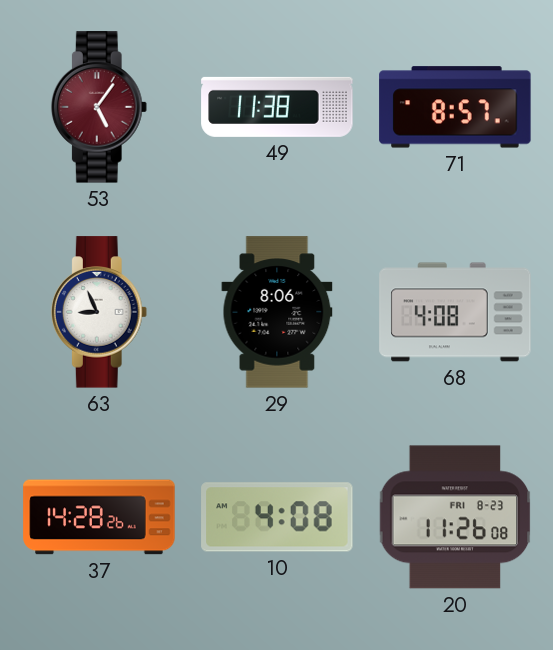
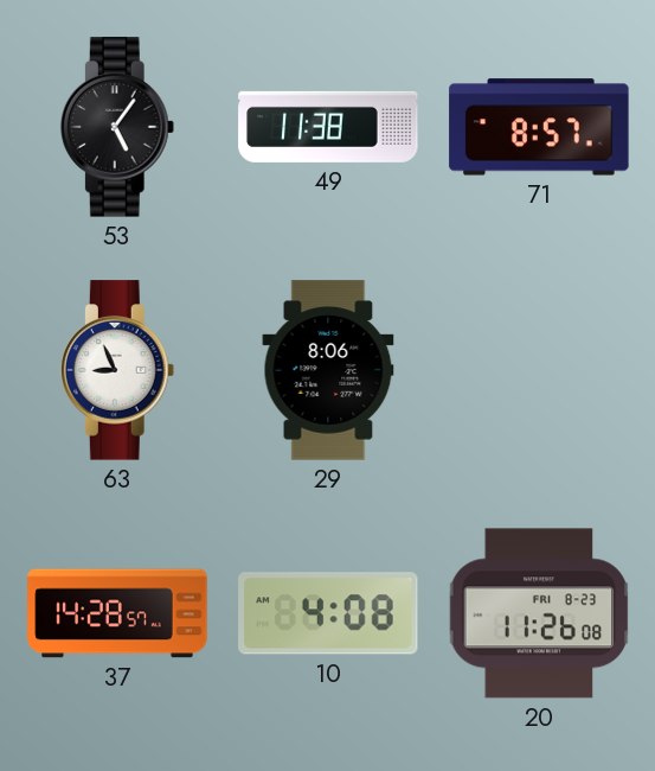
53 dial: burgundy -> black (117, 127)
68: 4:08 -> none (455, 312)
37: 14:28:26 -> 14:28:57 (117, 613)
